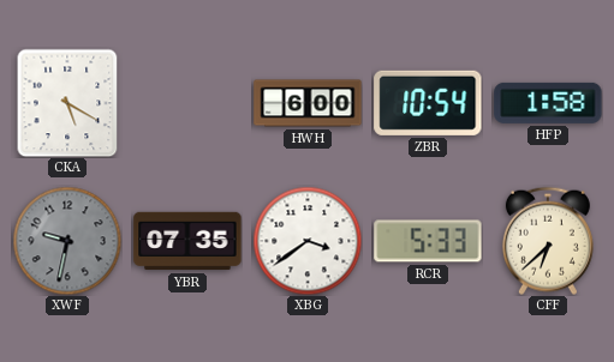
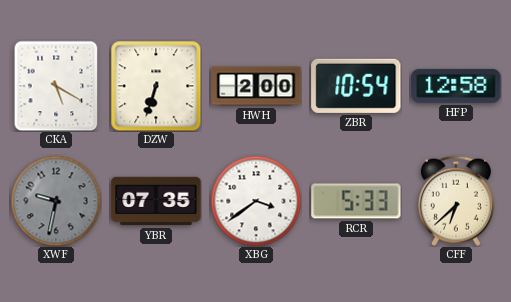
DZW: none -> 6:33 (156, 86)
HWH: 6:00 -> 2:00 (256, 86)
HFP: 1:58 -> 12:58 (456, 86)
